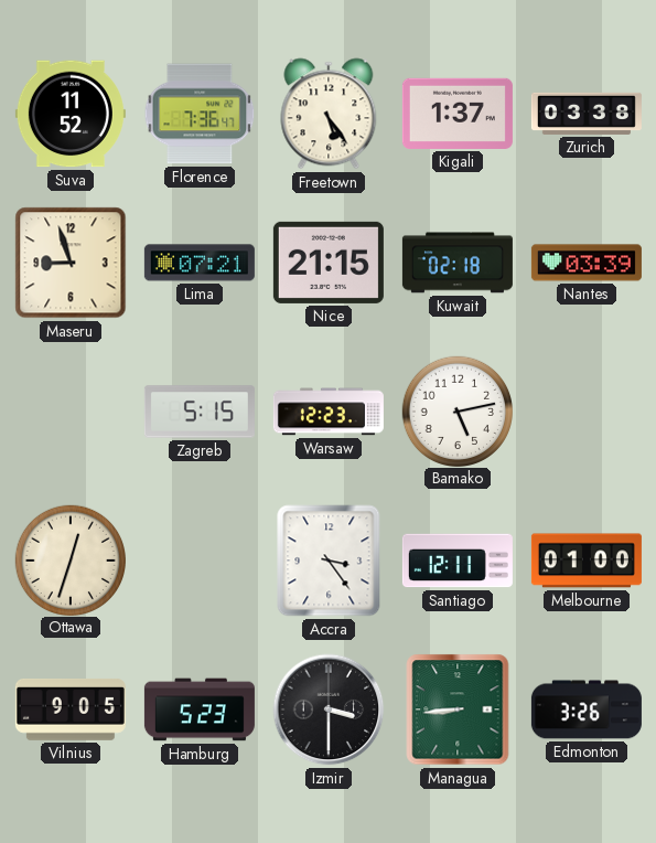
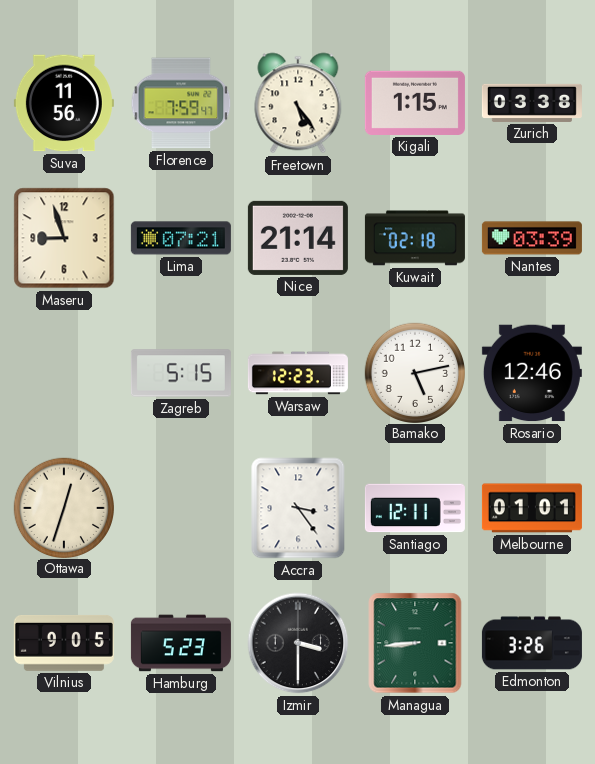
Suva: 11:52 -> 11:56 (64, 103)
Florence: 7:36 -> 7:59 (181, 103)
Kigali: 1:37 -> 1:15 (415, 103)
Nice: 21:15 -> 21:14 (298, 238)
Rosario: none -> 12:46 (532, 373)
Melbourne: 01:00 -> 01:01 (532, 508)
